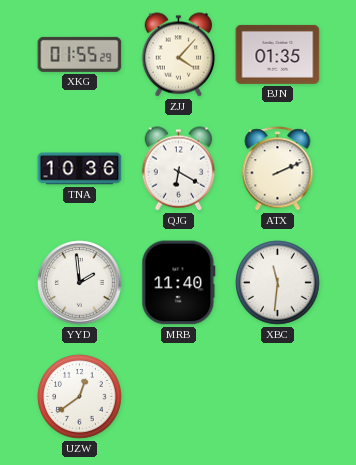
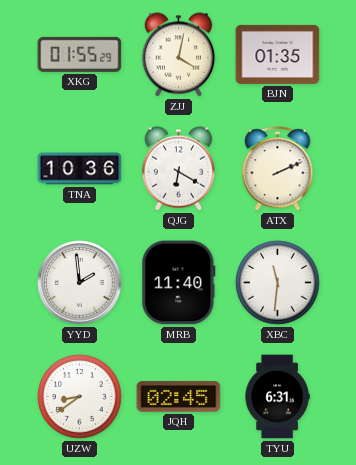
ZJJ: 4:07 -> 4:02 (179, 55)
UZW: 12:39 -> 8:39 (80, 397)
JQH: none -> 02:45 (179, 397)
TYU: none -> 6:31 (277, 397)
